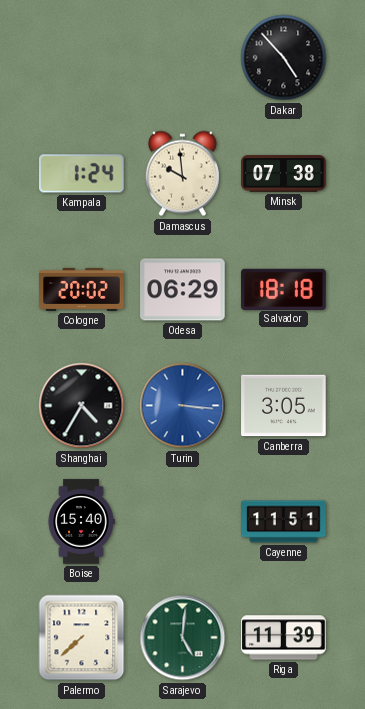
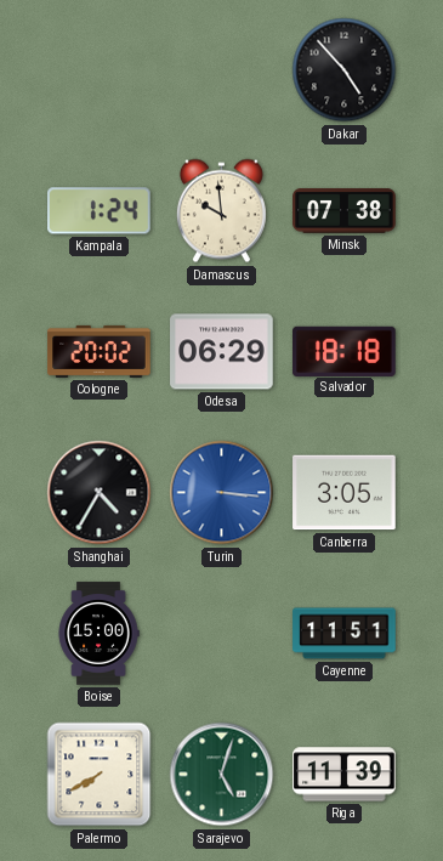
Boise: 15:40 -> 15:00 (98, 634)
Palermo: 7:38 -> 7:40 (100, 775)
Sarajevo: 5:01 -> 5:03 (222, 775)
